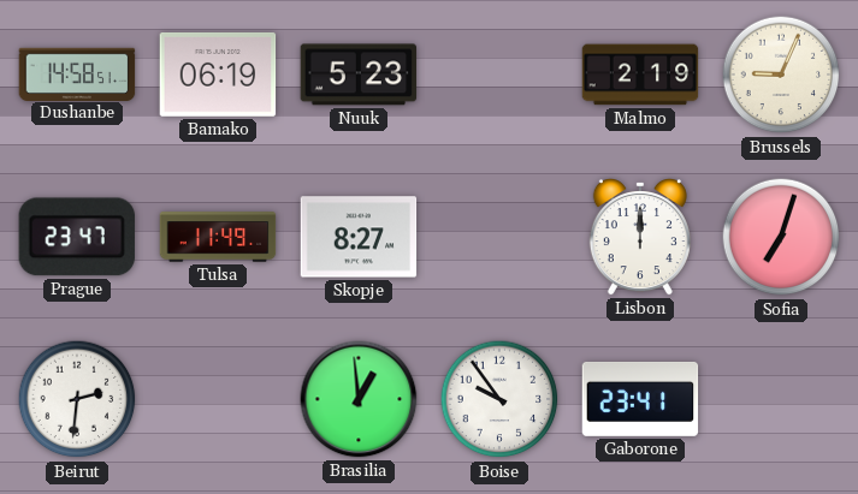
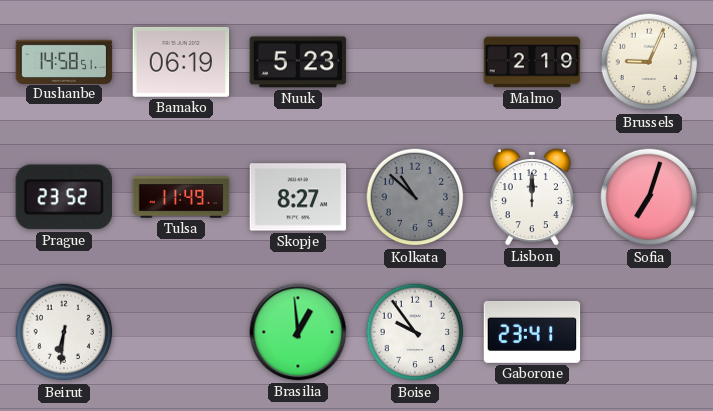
Prague: 23:47 -> 23:52 (64, 197)
Kolkata: none -> 10:52 (415, 197)
Beirut: 2:31 -> 6:31 (64, 332)
